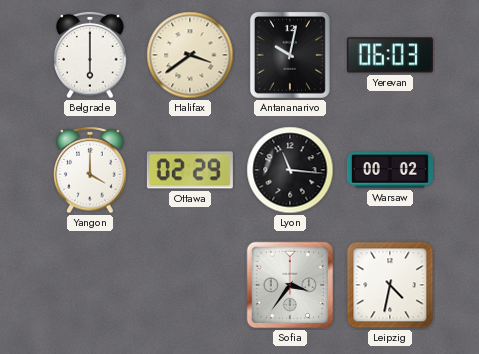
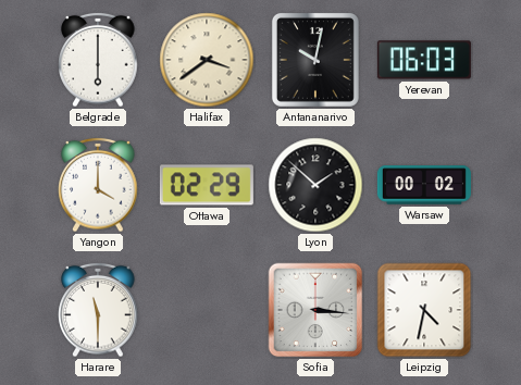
Lyon: 11:16 -> 1:52 (315, 185)
Harare: none -> 11:30 (98, 310)
Sofia: 3:36 -> 3:16 (315, 310)
